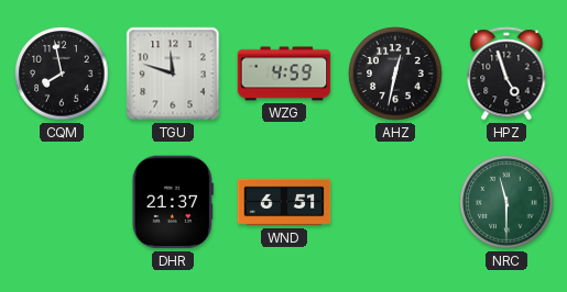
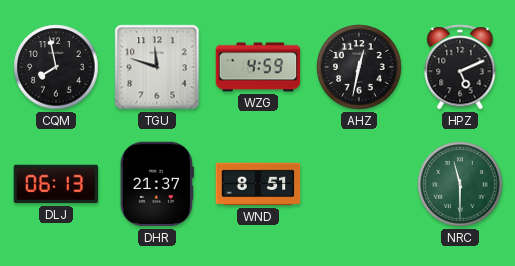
HPZ: 4:57 -> 5:11 (460, 67)
DLJ: none -> 06:13 (56, 184)
WND: 6:51 -> 8:51 (258, 184)
